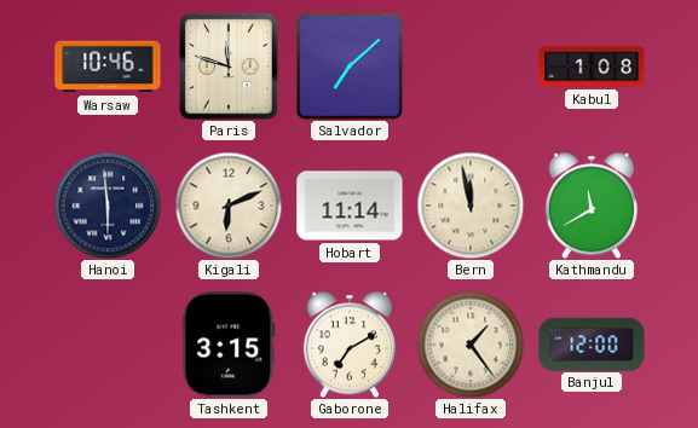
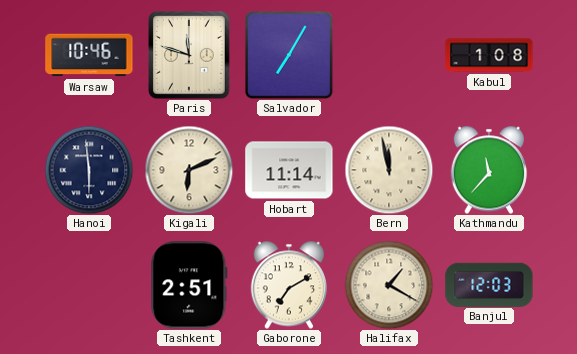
Salvador: 7:08 -> 7:05 (289, 55)
Kathmandu: 11:40 -> 11:37 (489, 170)
Tashkent: 3:15 -> 2:51 (189, 285)
Halifax: 1:24 -> 1:20 (389, 285)
Banjul: 12:00 -> 12:03 (489, 284)
